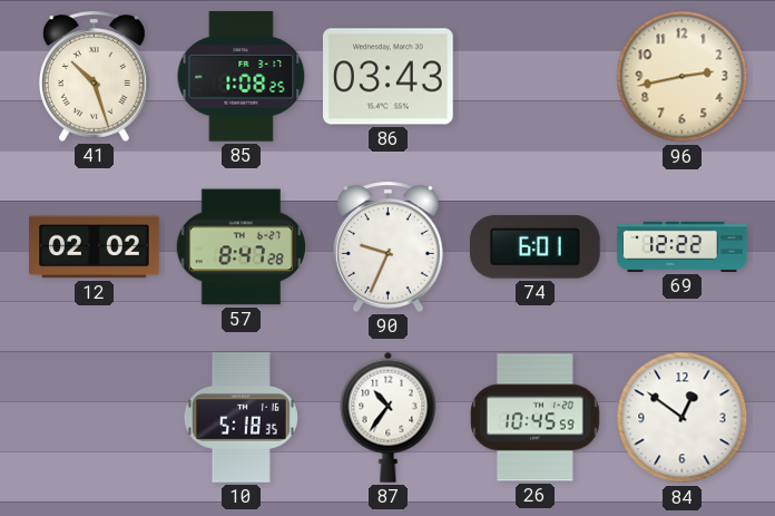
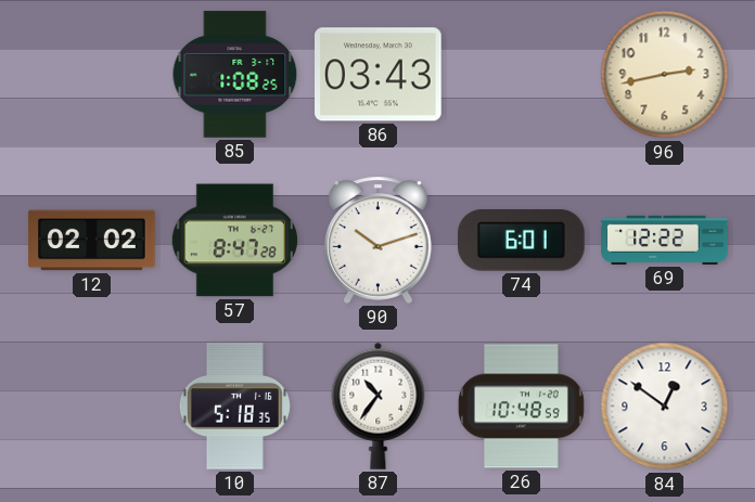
41: 10:27 -> none (95, 76)
90: 9:34 -> 10:12 (379, 240)
26: 10:45 -> 10:48 (521, 407)
